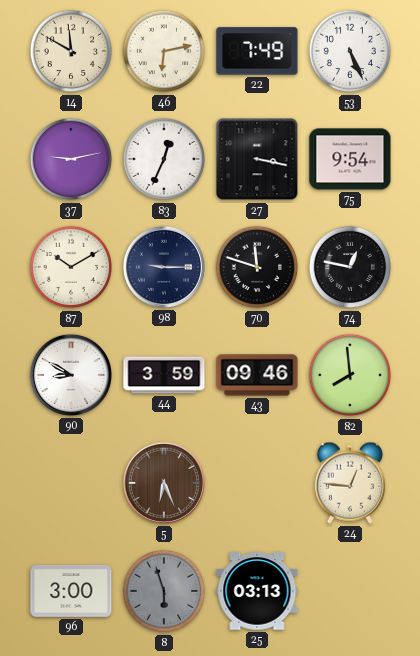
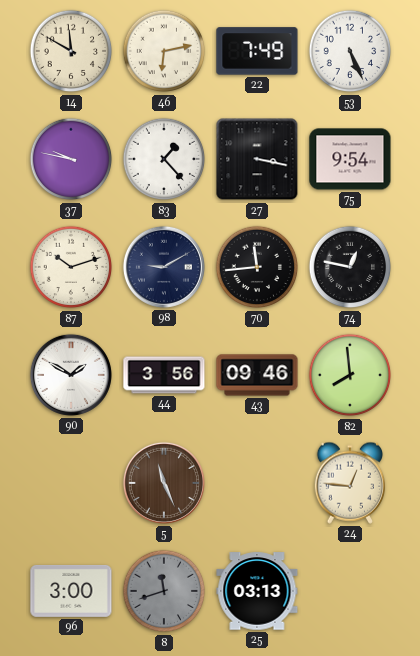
37: 9:13 -> 9:47 (71, 159)
83: 12:34 -> 1:23 (164, 159)
87: 10:10 -> 10:12 (71, 267)
98: 9:15 -> 9:10 (164, 267)
70: 11:48 -> 11:44 (257, 267)
90: 8:50 -> 1:50 (71, 375)
44: 3:59 -> 3:56 (164, 375)
5: 6:26 -> 11:26 (164, 483)
8: 5:57 -> 11:42 (164, 591)
